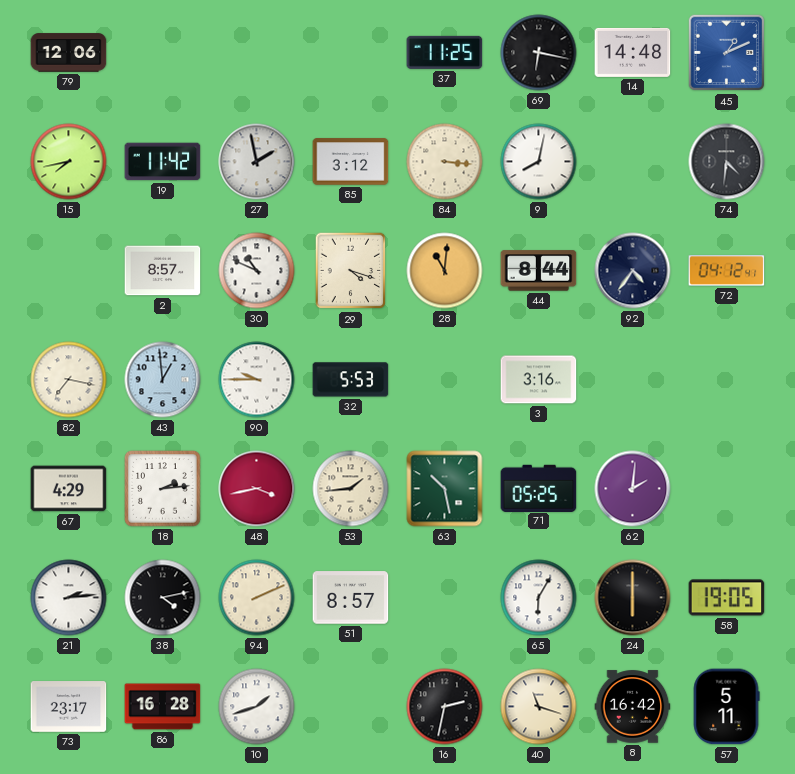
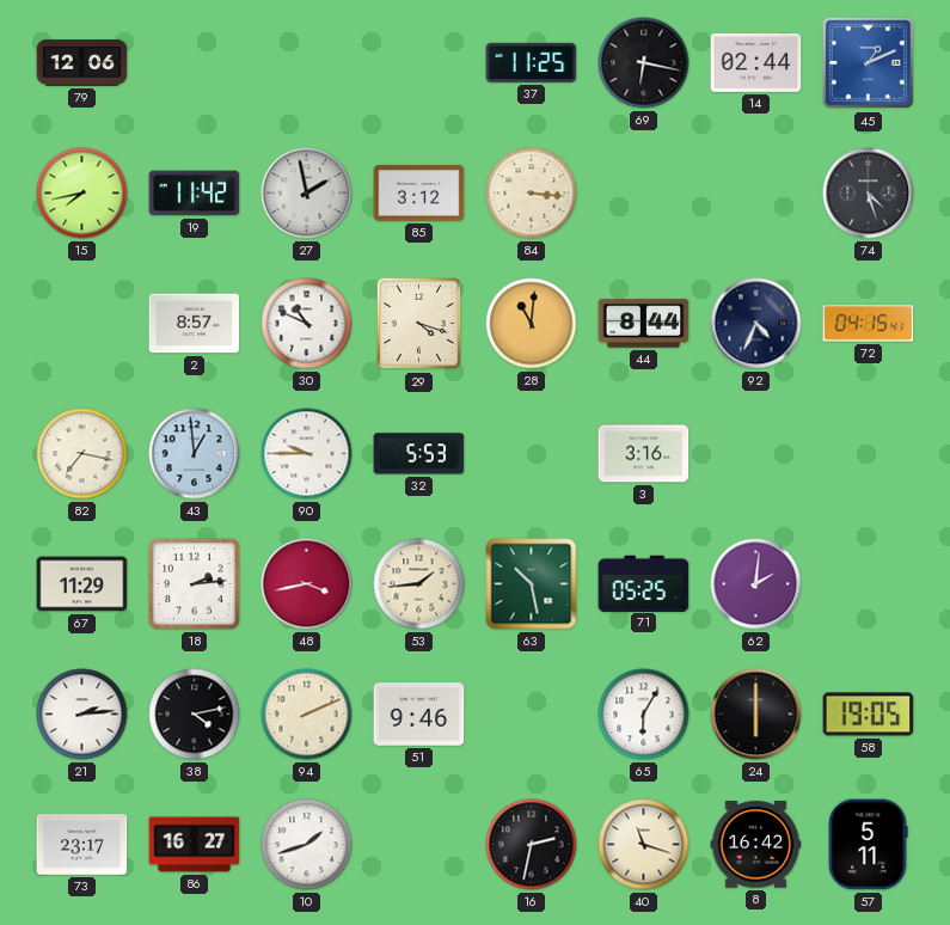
14: 14:48 -> 02:44 (756, 62)
9: 8:02 -> none (539, 162)
74: 4:31 -> 4:27 (869, 194)
92: 4:36 -> 4:34 (756, 324)
72: 04:12 -> 04:15 (869, 324)
67: 4:29 -> 11:29 (82, 584)
51: 8:57 -> 9:46 (419, 715)
86: 16:28 -> 16:27 (195, 845)
